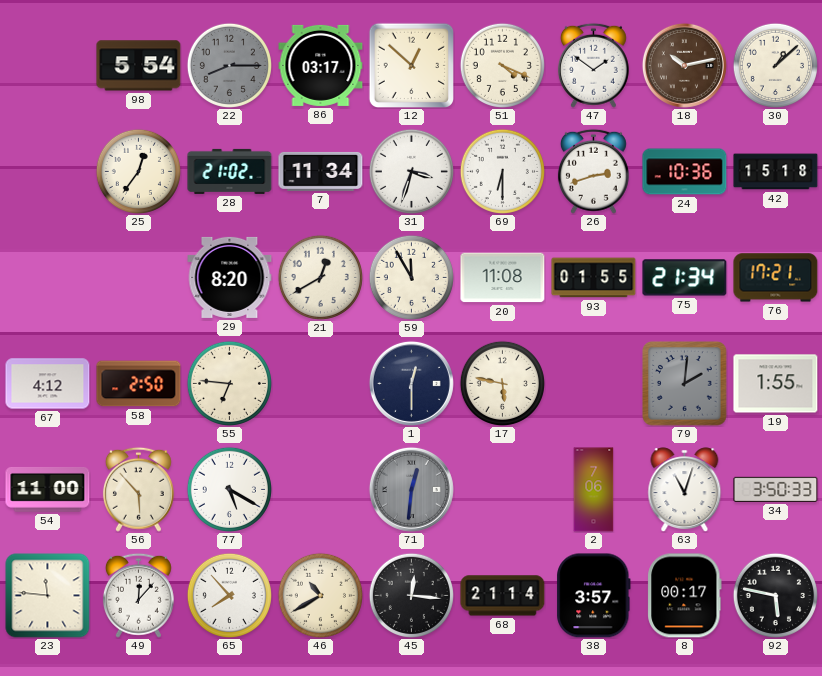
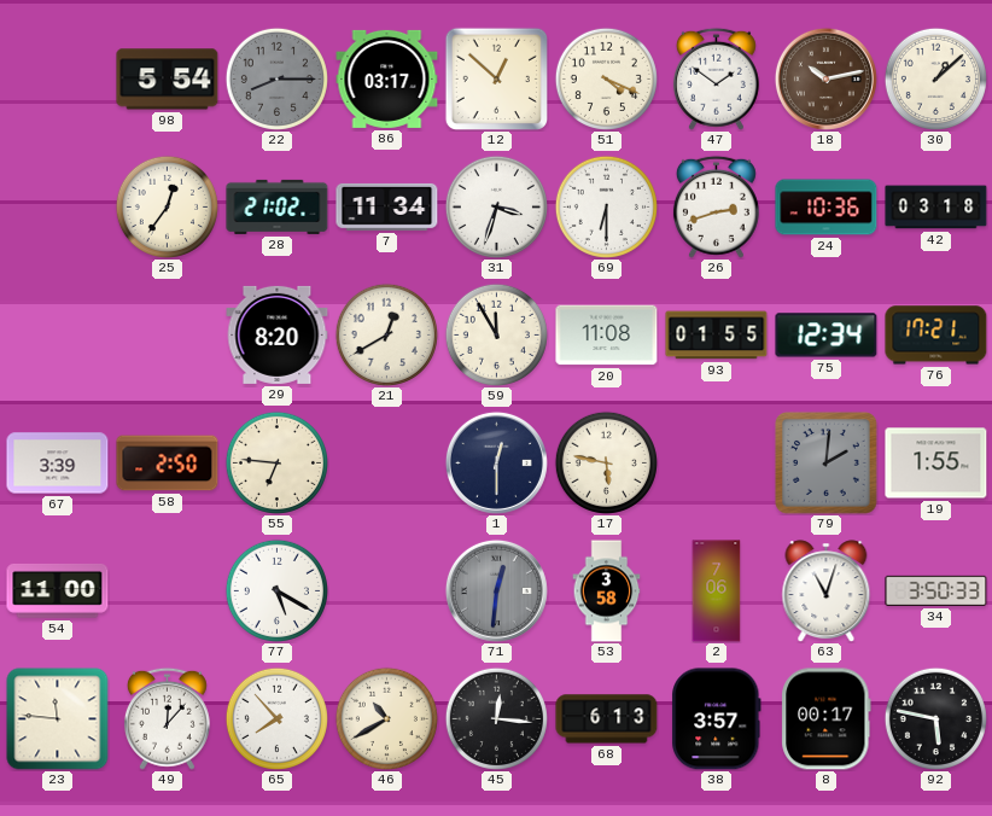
42: 15:18 -> 03:18 (936, 208)
75: 21:34 -> 12:34 (827, 336)
67: 4:12 -> 3:39 (58, 464)
56: 5:53 -> none (138, 489)
53: none -> 3:58 (607, 591)
68: 21:14 -> 6:13 (607, 719)
